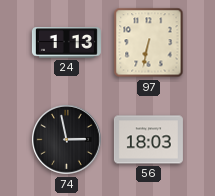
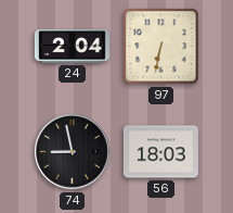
24: 1:13 -> 2:04 (72, 47)
74: 2:58 -> 8:58 (73, 152)
